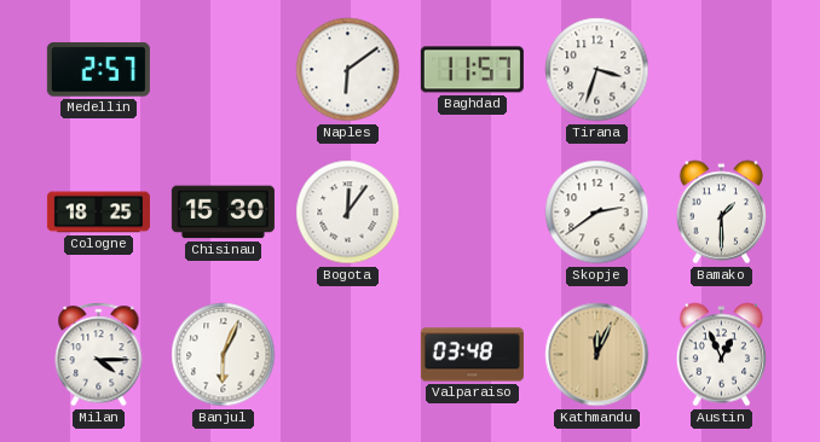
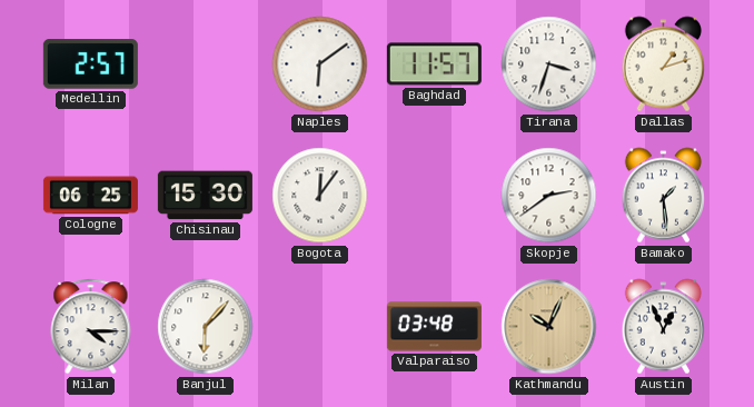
Dallas: none -> 1:12 (663, 64)
Cologne: 18:25 -> 06:25 (90, 196)
Bamako: 1:30 -> 1:29 (663, 196)
Banjul: 6:04 -> 6:07 (206, 327)
Kathmandu: 12:04 -> 10:04 (549, 327)
